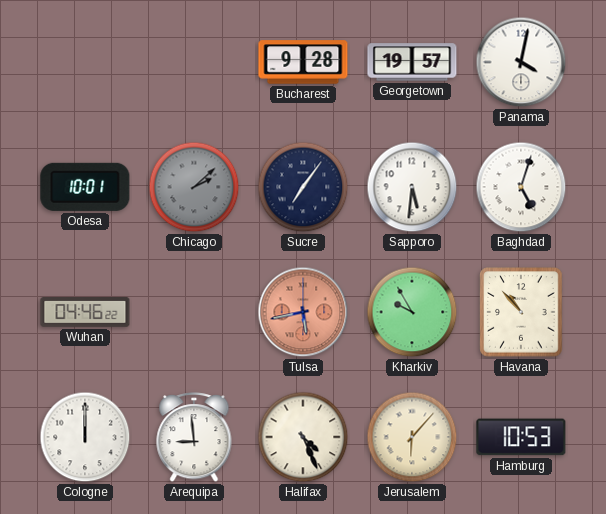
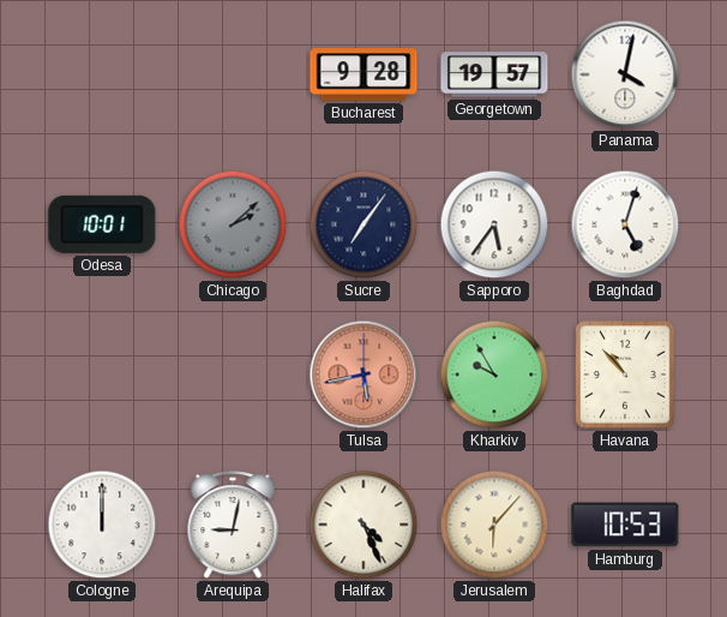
Sapporo: 5:31 -> 5:36 (494, 224)
Wuhan: 04:46 -> none (85, 313)
Arequipa: 8:59 -> 9:02 (233, 526)
